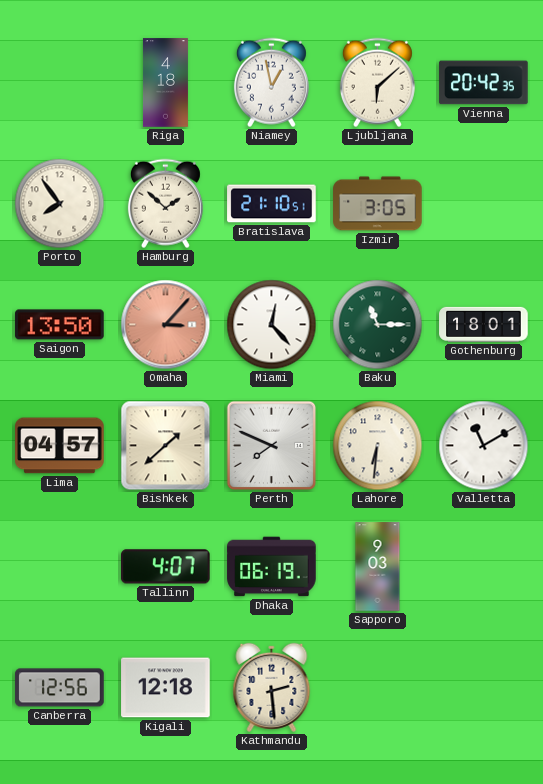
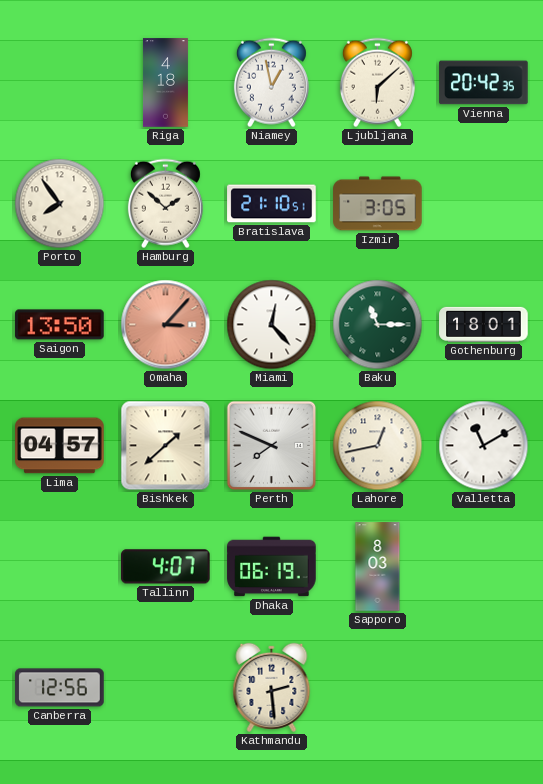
Lahore: 6:31 -> 12:43 (378, 446)
Sapporo: 9:03 -> 8:03 (378, 567)
Kigali: 12:18 -> none (166, 688)
